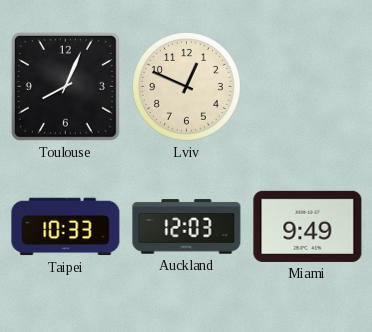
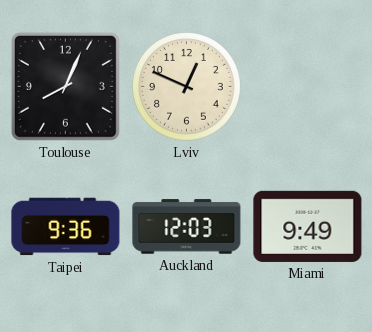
Taipei: 10:33 -> 9:36 (66, 227)
